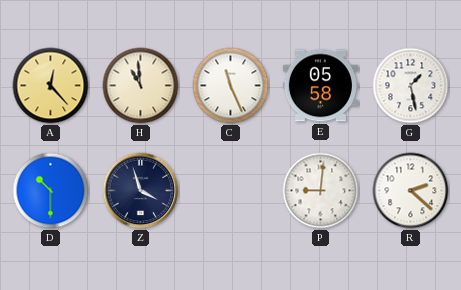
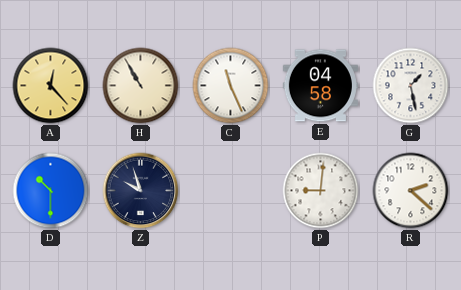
H: 10:59 -> 10:55 (141, 86)
E: 05:58 -> 04:58 (320, 86)
Z: 3:57 -> 9:57 (141, 191)
